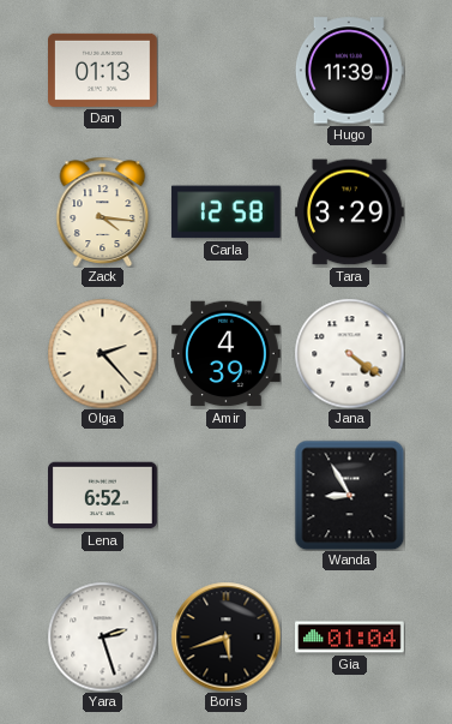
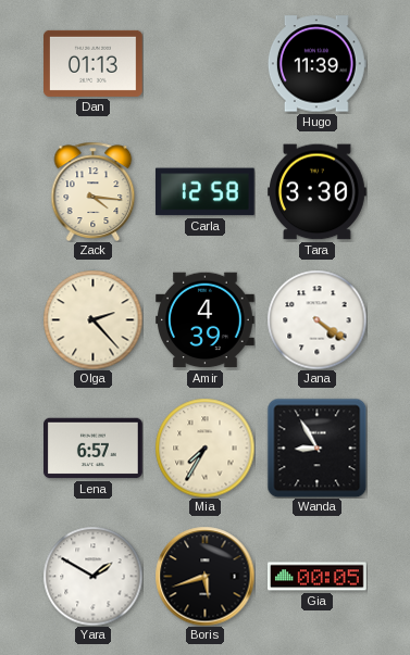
Tara: 3:29 -> 3:30 (318, 192)
Lena: 6:52 -> 6:57 (94, 449)
Mia: none -> 7:35 (204, 448)
Yara: 2:27 -> 1:50 (92, 576)
Gia: 01:04 -> 00:05 (318, 577)
